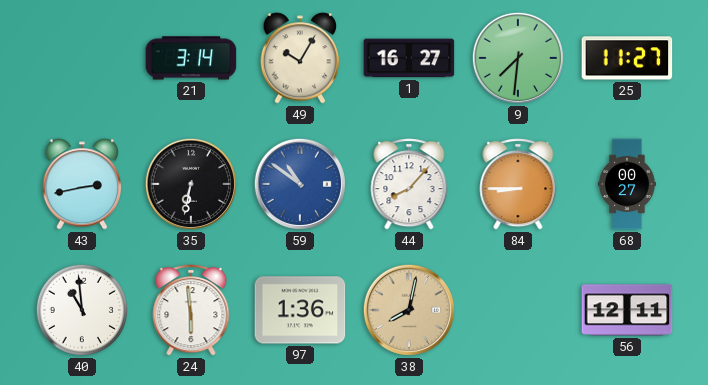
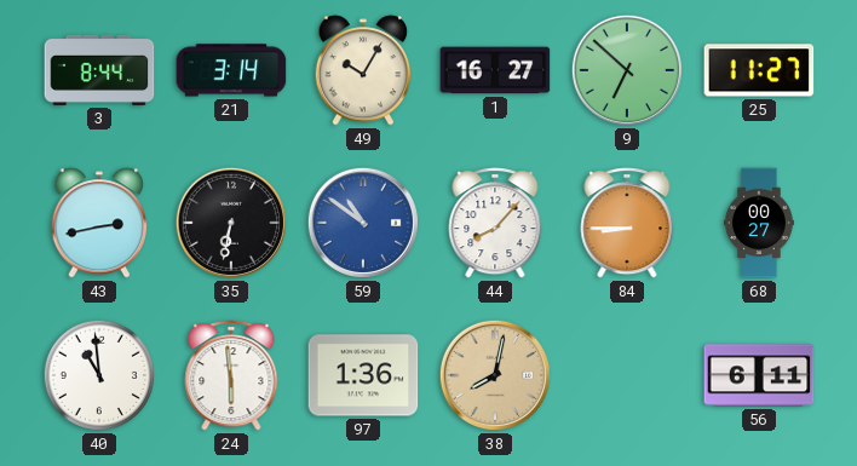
3: none -> 8:44 (99, 70)
9: 7:31 -> 6:52 (627, 70)
56: 12:11 -> 6:11 (759, 375)
